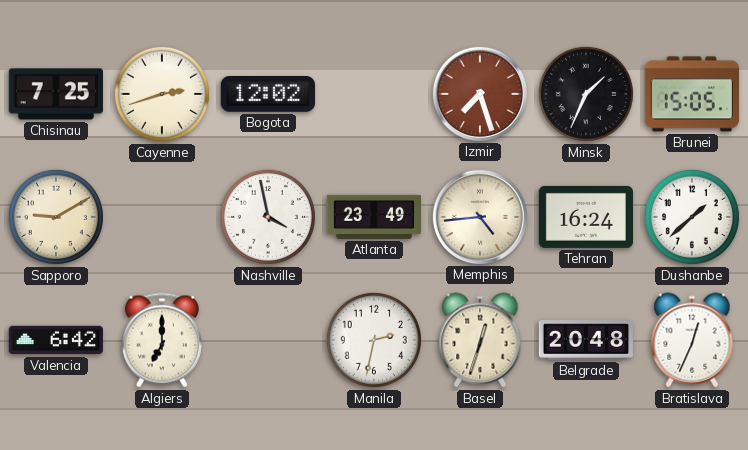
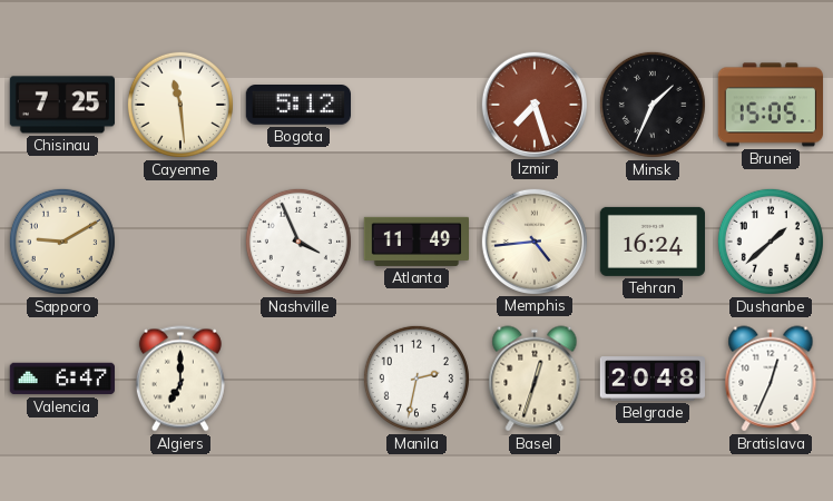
Cayenne: 2:42 -> 11:29 (180, 105)
Bogota: 12:02 -> 5:12 (297, 106)
Nashville: 3:58 -> 3:56 (298, 242)
Atlanta: 23:49 -> 11:49 (415, 242)
Valencia: 6:42 -> 6:47 (61, 379)
